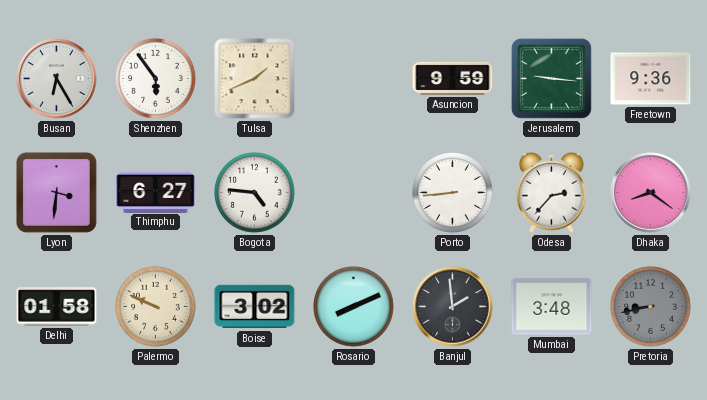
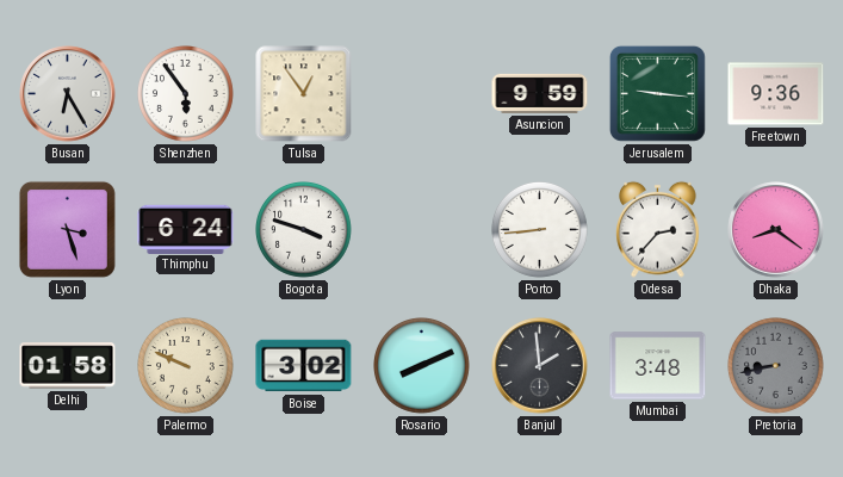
Tulsa: 1:41 -> 12:54 (304, 94)
Lyon: 3:31 -> 3:27 (67, 229)
Thimphu: 6:27 -> 6:24 (186, 229)
Bogota: 4:46 -> 3:48 (304, 230)
